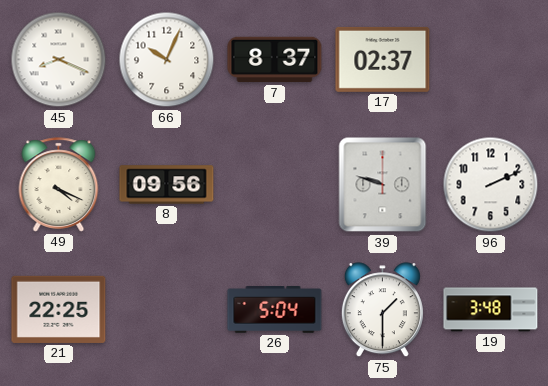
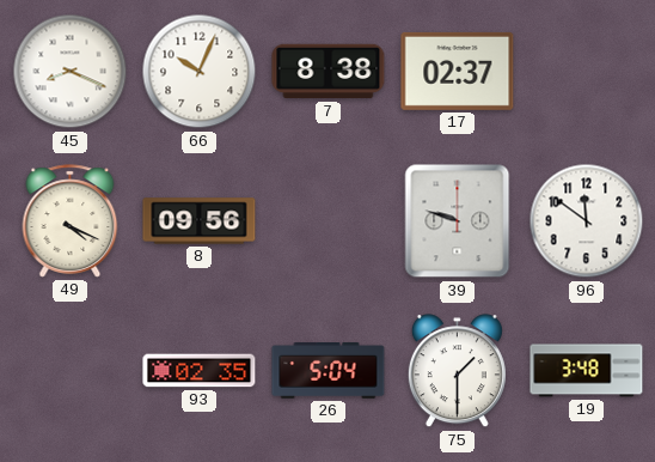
7: 8:37 -> 8:38 (329, 72)
96: 2:11 -> 11:51 (587, 221)
21: 22:25 -> none (59, 309)
93: none -> 02:35 (200, 371)
